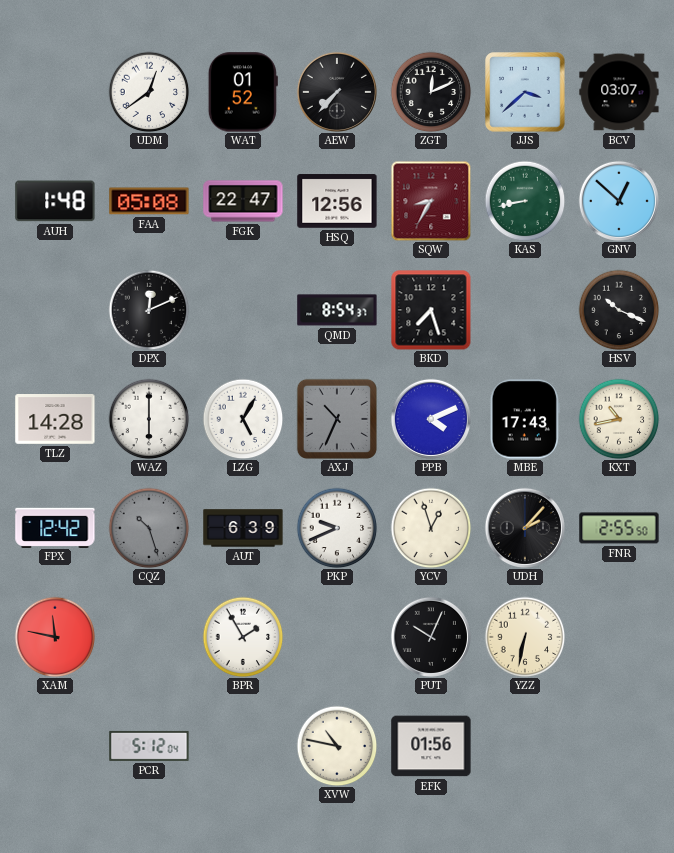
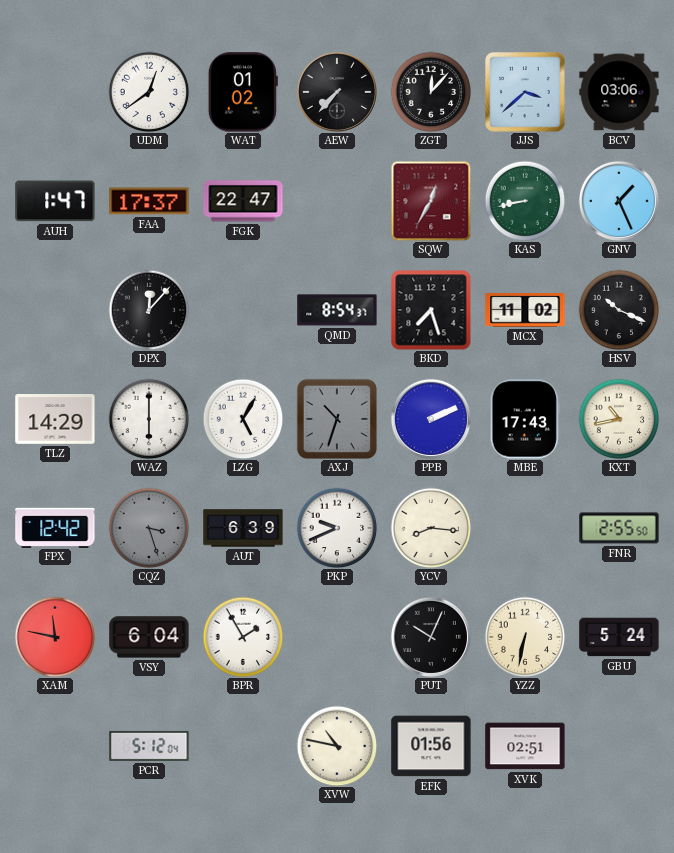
WAT: 01:52 -> 01:02 (243, 92)
ZGT: 12:11 -> 12:07 (431, 92)
BCV: 03:07 -> 03:06 (619, 92)
AUH: 1:48 -> 1:47 (55, 201)
FAA: 05:08 -> 17:37 (149, 201)
HSQ: 12:56 -> none (337, 201)
SQW: 8:35 -> 12:35 (431, 201)
GNV: 12:52 -> 1:26 (619, 201)
DPX: 12:11 -> 12:07 (149, 310)
MCX: none -> 11:02 (525, 311)
TLZ: 14:28 -> 14:29 (55, 419)
AXJ: 10:34 -> 10:33 (337, 419)
PPB: 4:11 -> 2:11 (431, 419)
CQZ: 10:27 -> 3:27 (149, 528)
YCV: 12:57 -> 8:16 (431, 528)
UDH: 2:07 -> none (525, 528)
VSY: none -> 6:04 (149, 637)
GBU: none -> 5:24 (619, 637)
XVK: none -> 02:51 (525, 746)
